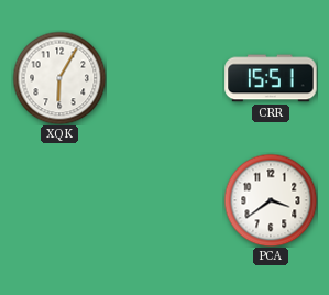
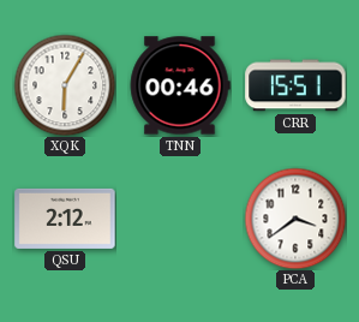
TNN: none -> 00:46 (180, 85)
QSU: none -> 2:12 (65, 219)
